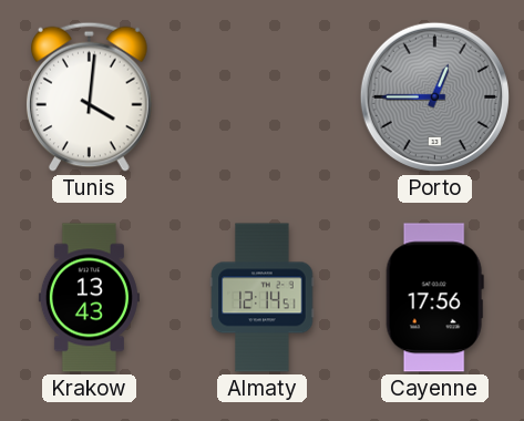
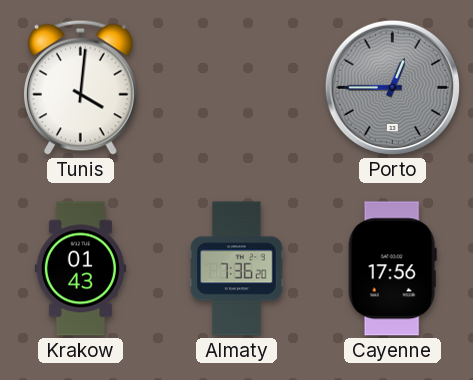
Krakow: 13:43 -> 01:43 (80, 269)
Almaty: 12:14 -> 7:36 (237, 269)
